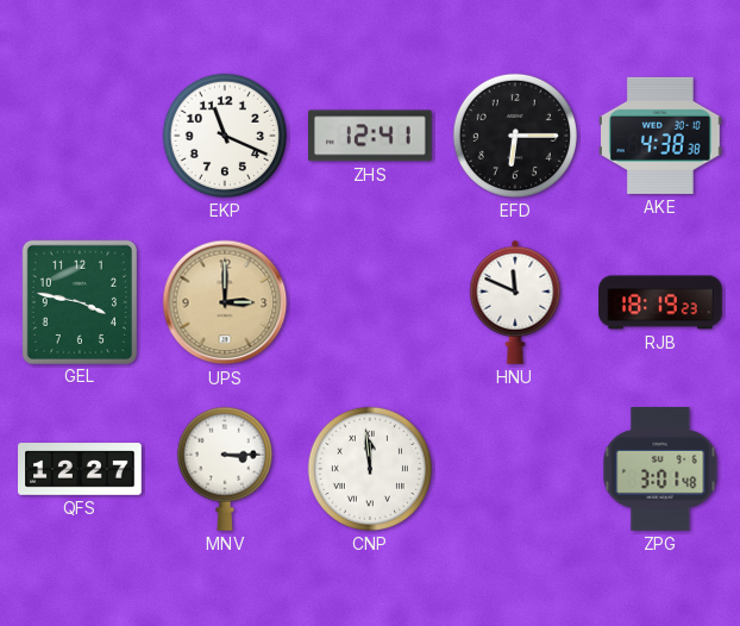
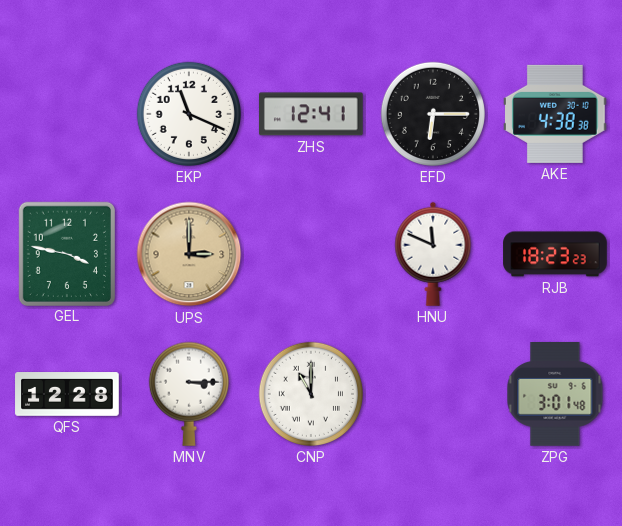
RJB: 18:19 -> 18:23 (555, 254)
QFS: 12:27 -> 12:28 (67, 394)
CNP: 11:59 -> 11:00 (311, 394)
